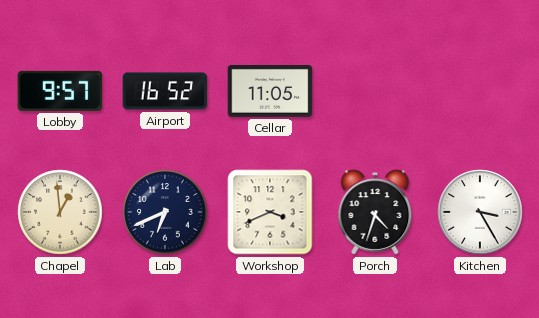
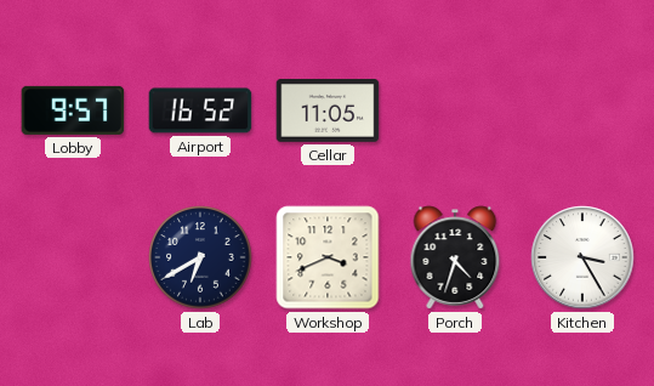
Chapel: 12:59 -> none (60, 212)
Lab: 6:41 -> 6:40 (200, 257)
